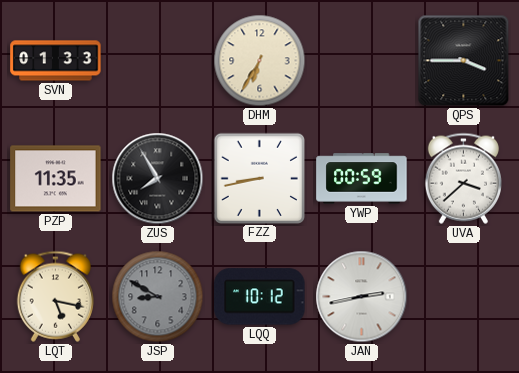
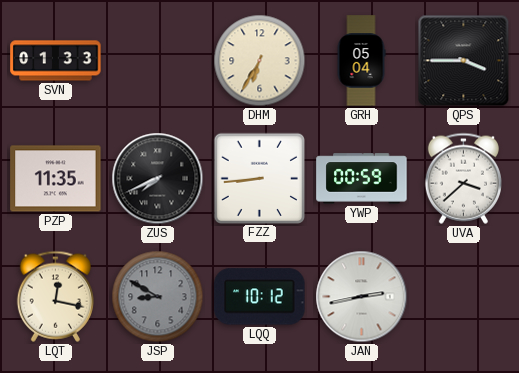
GRH: none -> 05:04 (361, 61)
ZUS: 7:55 -> 7:41 (158, 179)
FZZ: 8:43 -> 8:44 (259, 178)
LQT: 5:17 -> 12:17 (55, 296)
